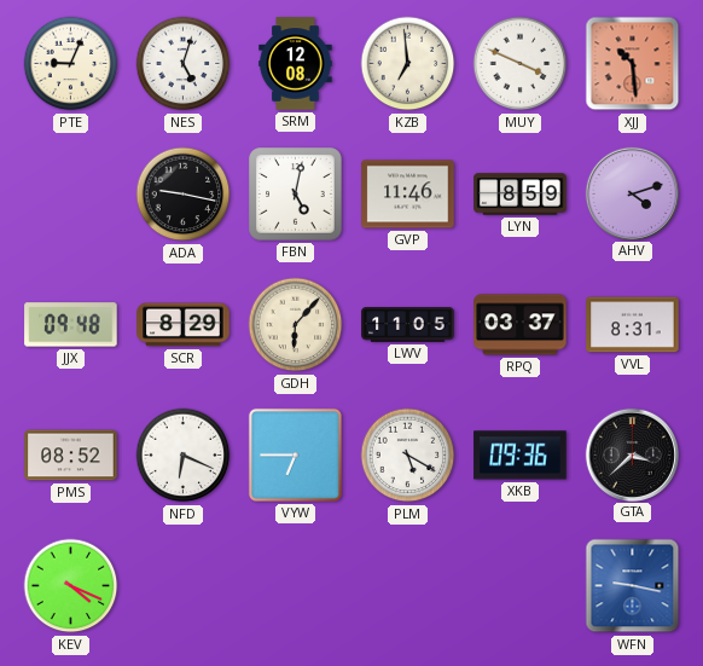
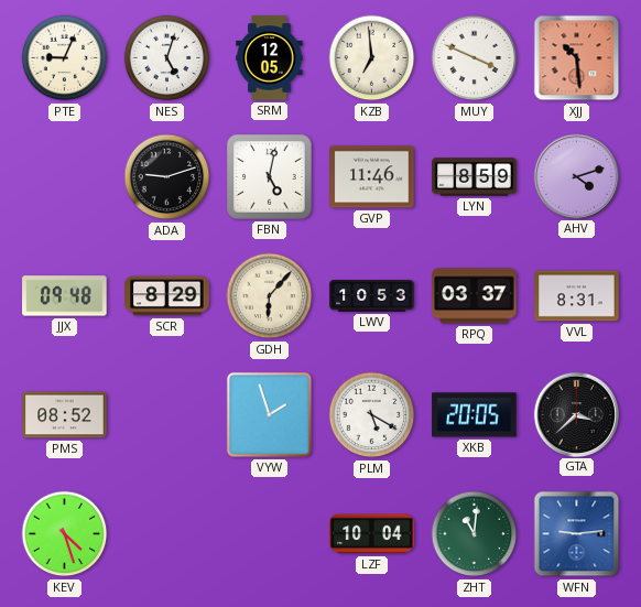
SRM: 12:08 -> 12:05 (270, 58)
ADA: 9:17 -> 9:12 (167, 177)
LWV: 11:05 -> 10:53 (372, 296)
NFD: 6:19 -> none (184, 456)
VYW: 6:45 -> 1:57 (269, 414)
XKB: 09:36 -> 20:05 (475, 415)
KEV: 4:19 -> 4:27 (65, 534)
LZF: none -> 10:04 (372, 534)
ZHT: none -> 11:01 (475, 534)
WFN: 9:17 -> 9:14 (577, 534)
